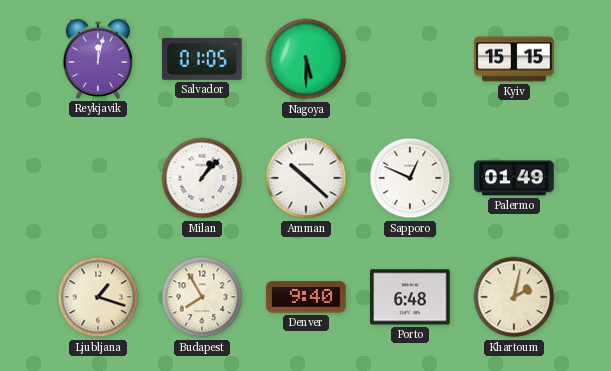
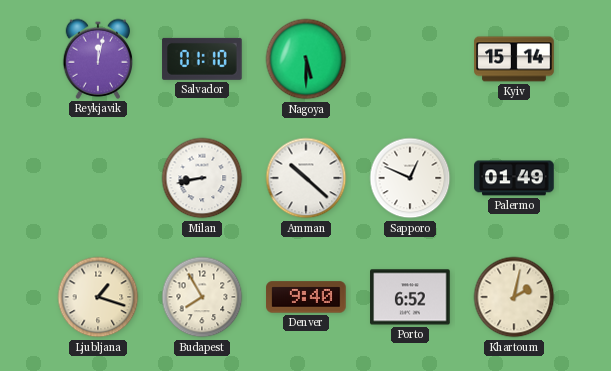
Salvador: 01:05 -> 01:10 (202, 59)
Kyiv: 15:15 -> 15:14 (514, 59)
Milan: 1:07 -> 8:43 (202, 178)
Porto: 6:48 -> 6:52 (410, 297)
